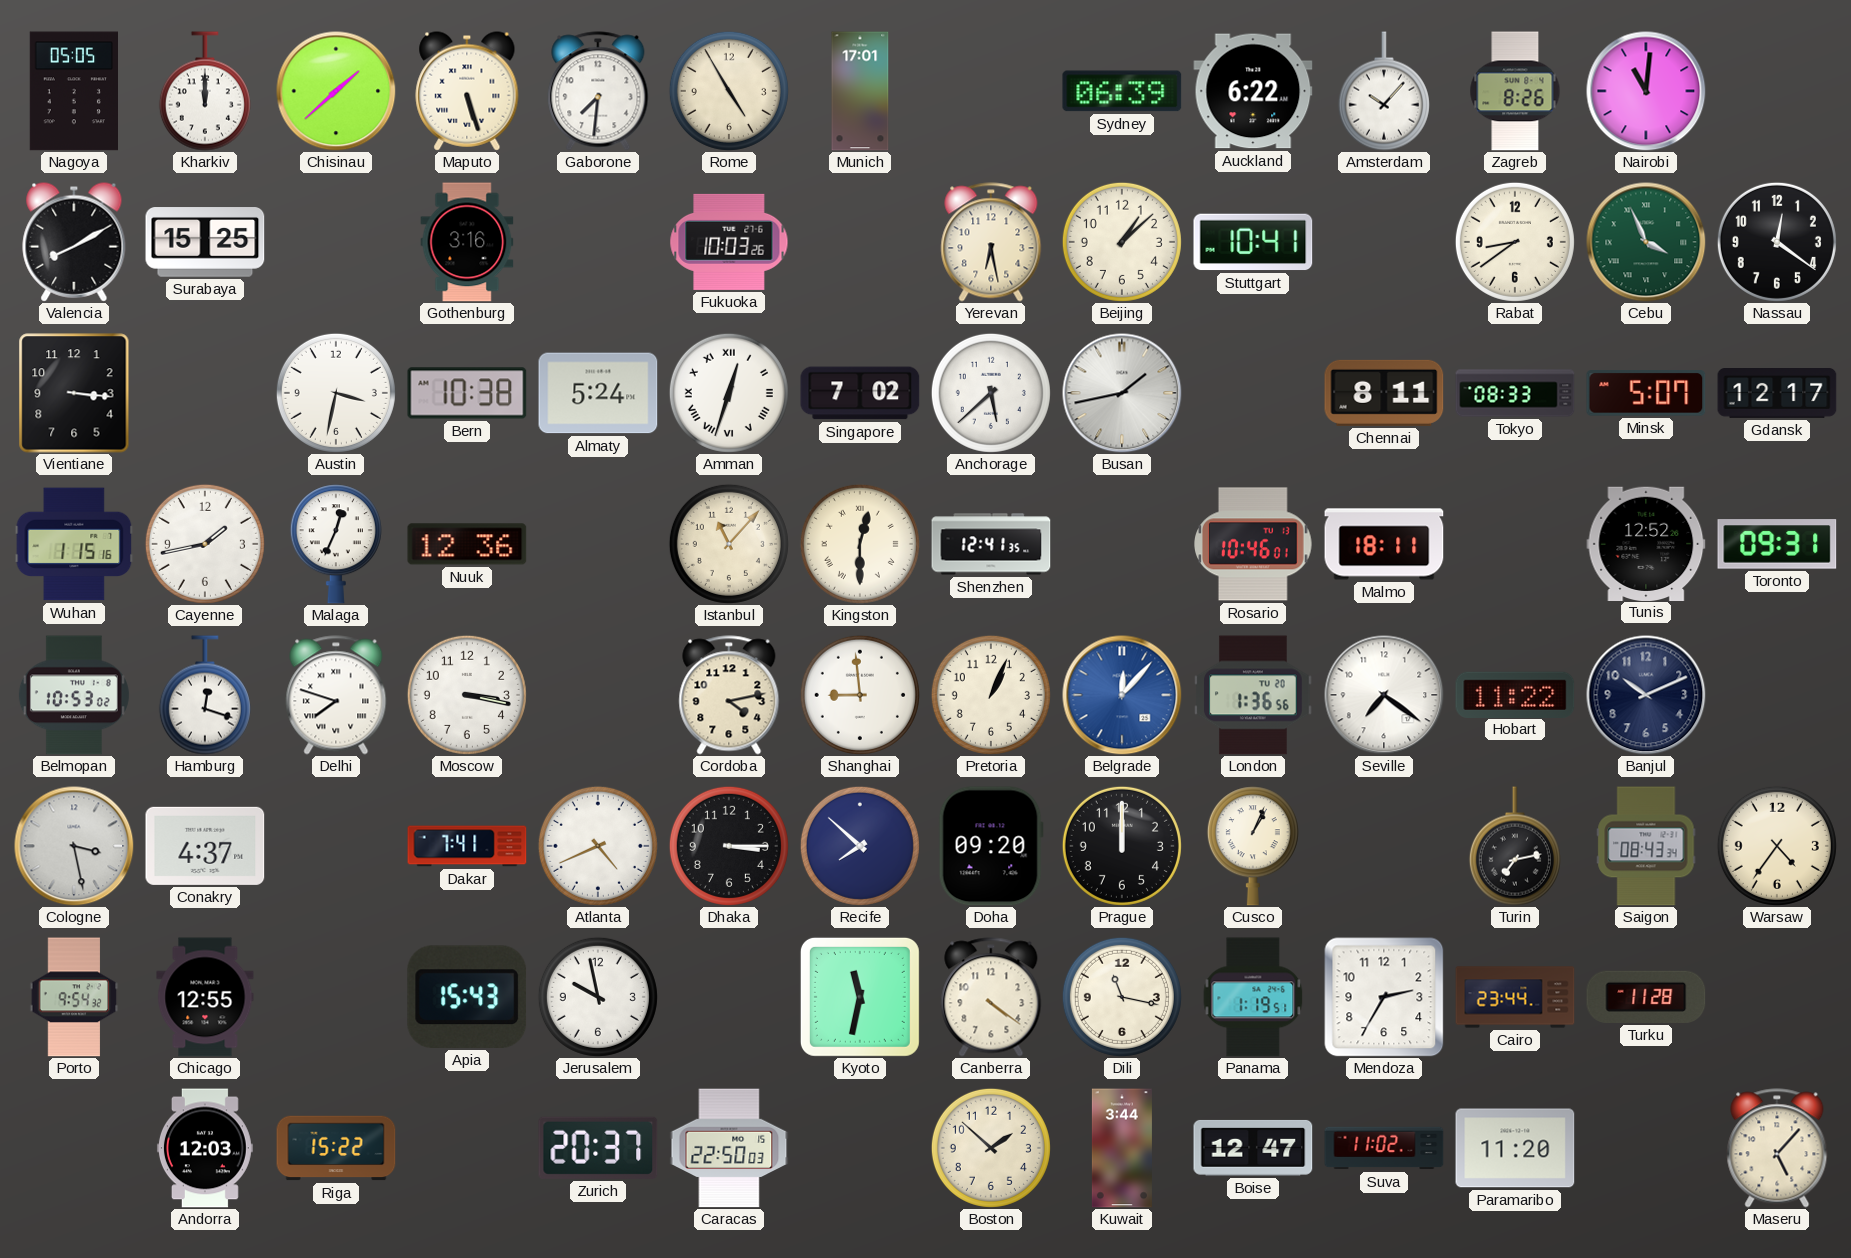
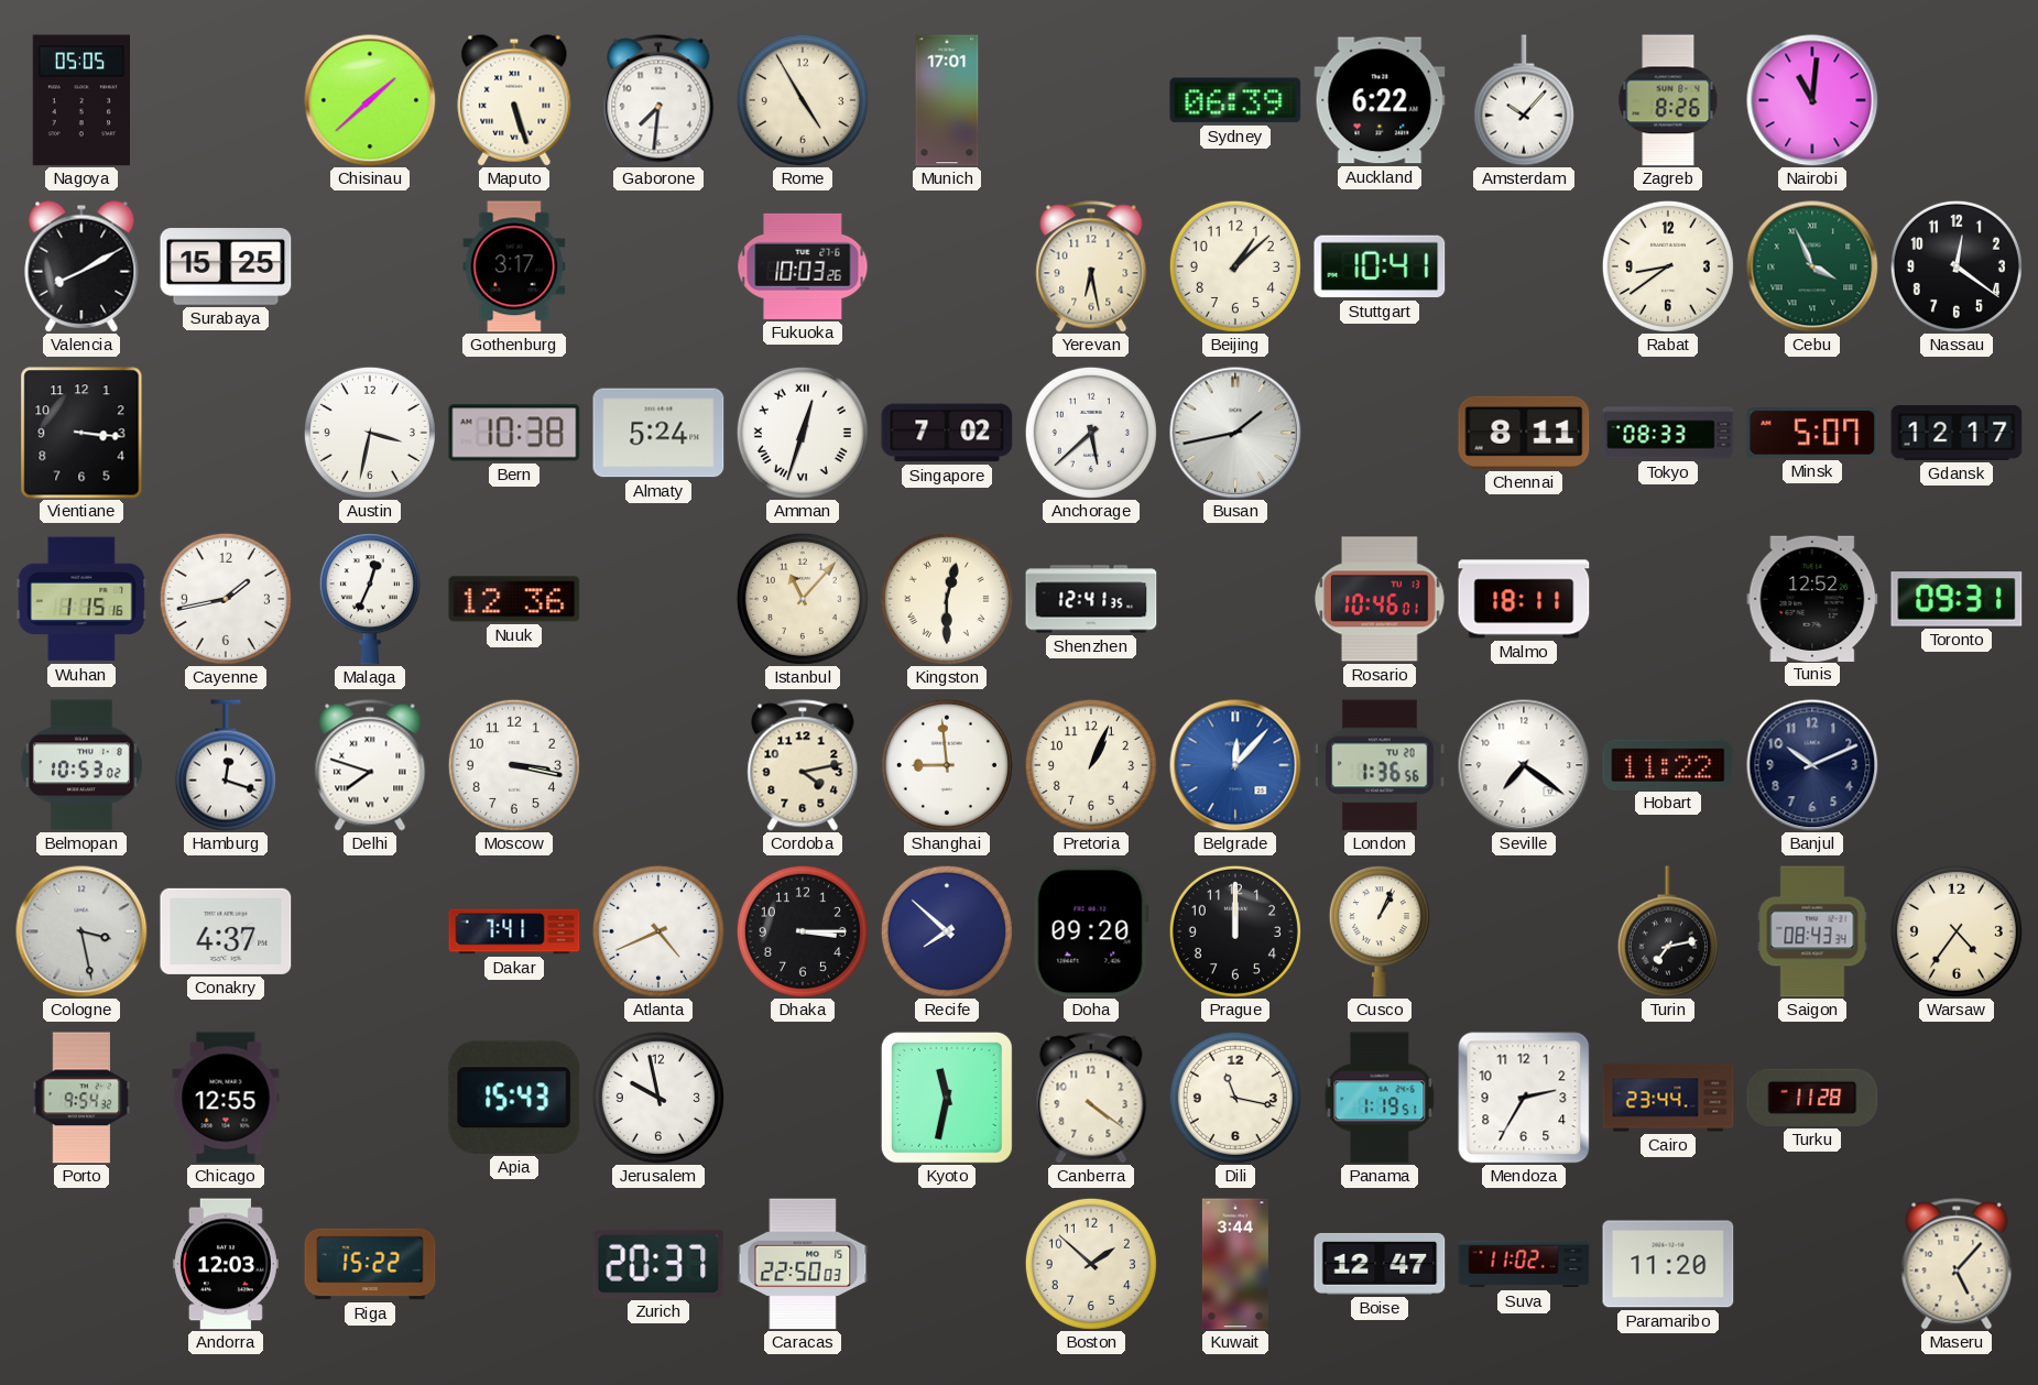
Kharkiv: 12:00 -> none (205, 91)
Gothenburg: 3:16 -> 3:17 (514, 266)
